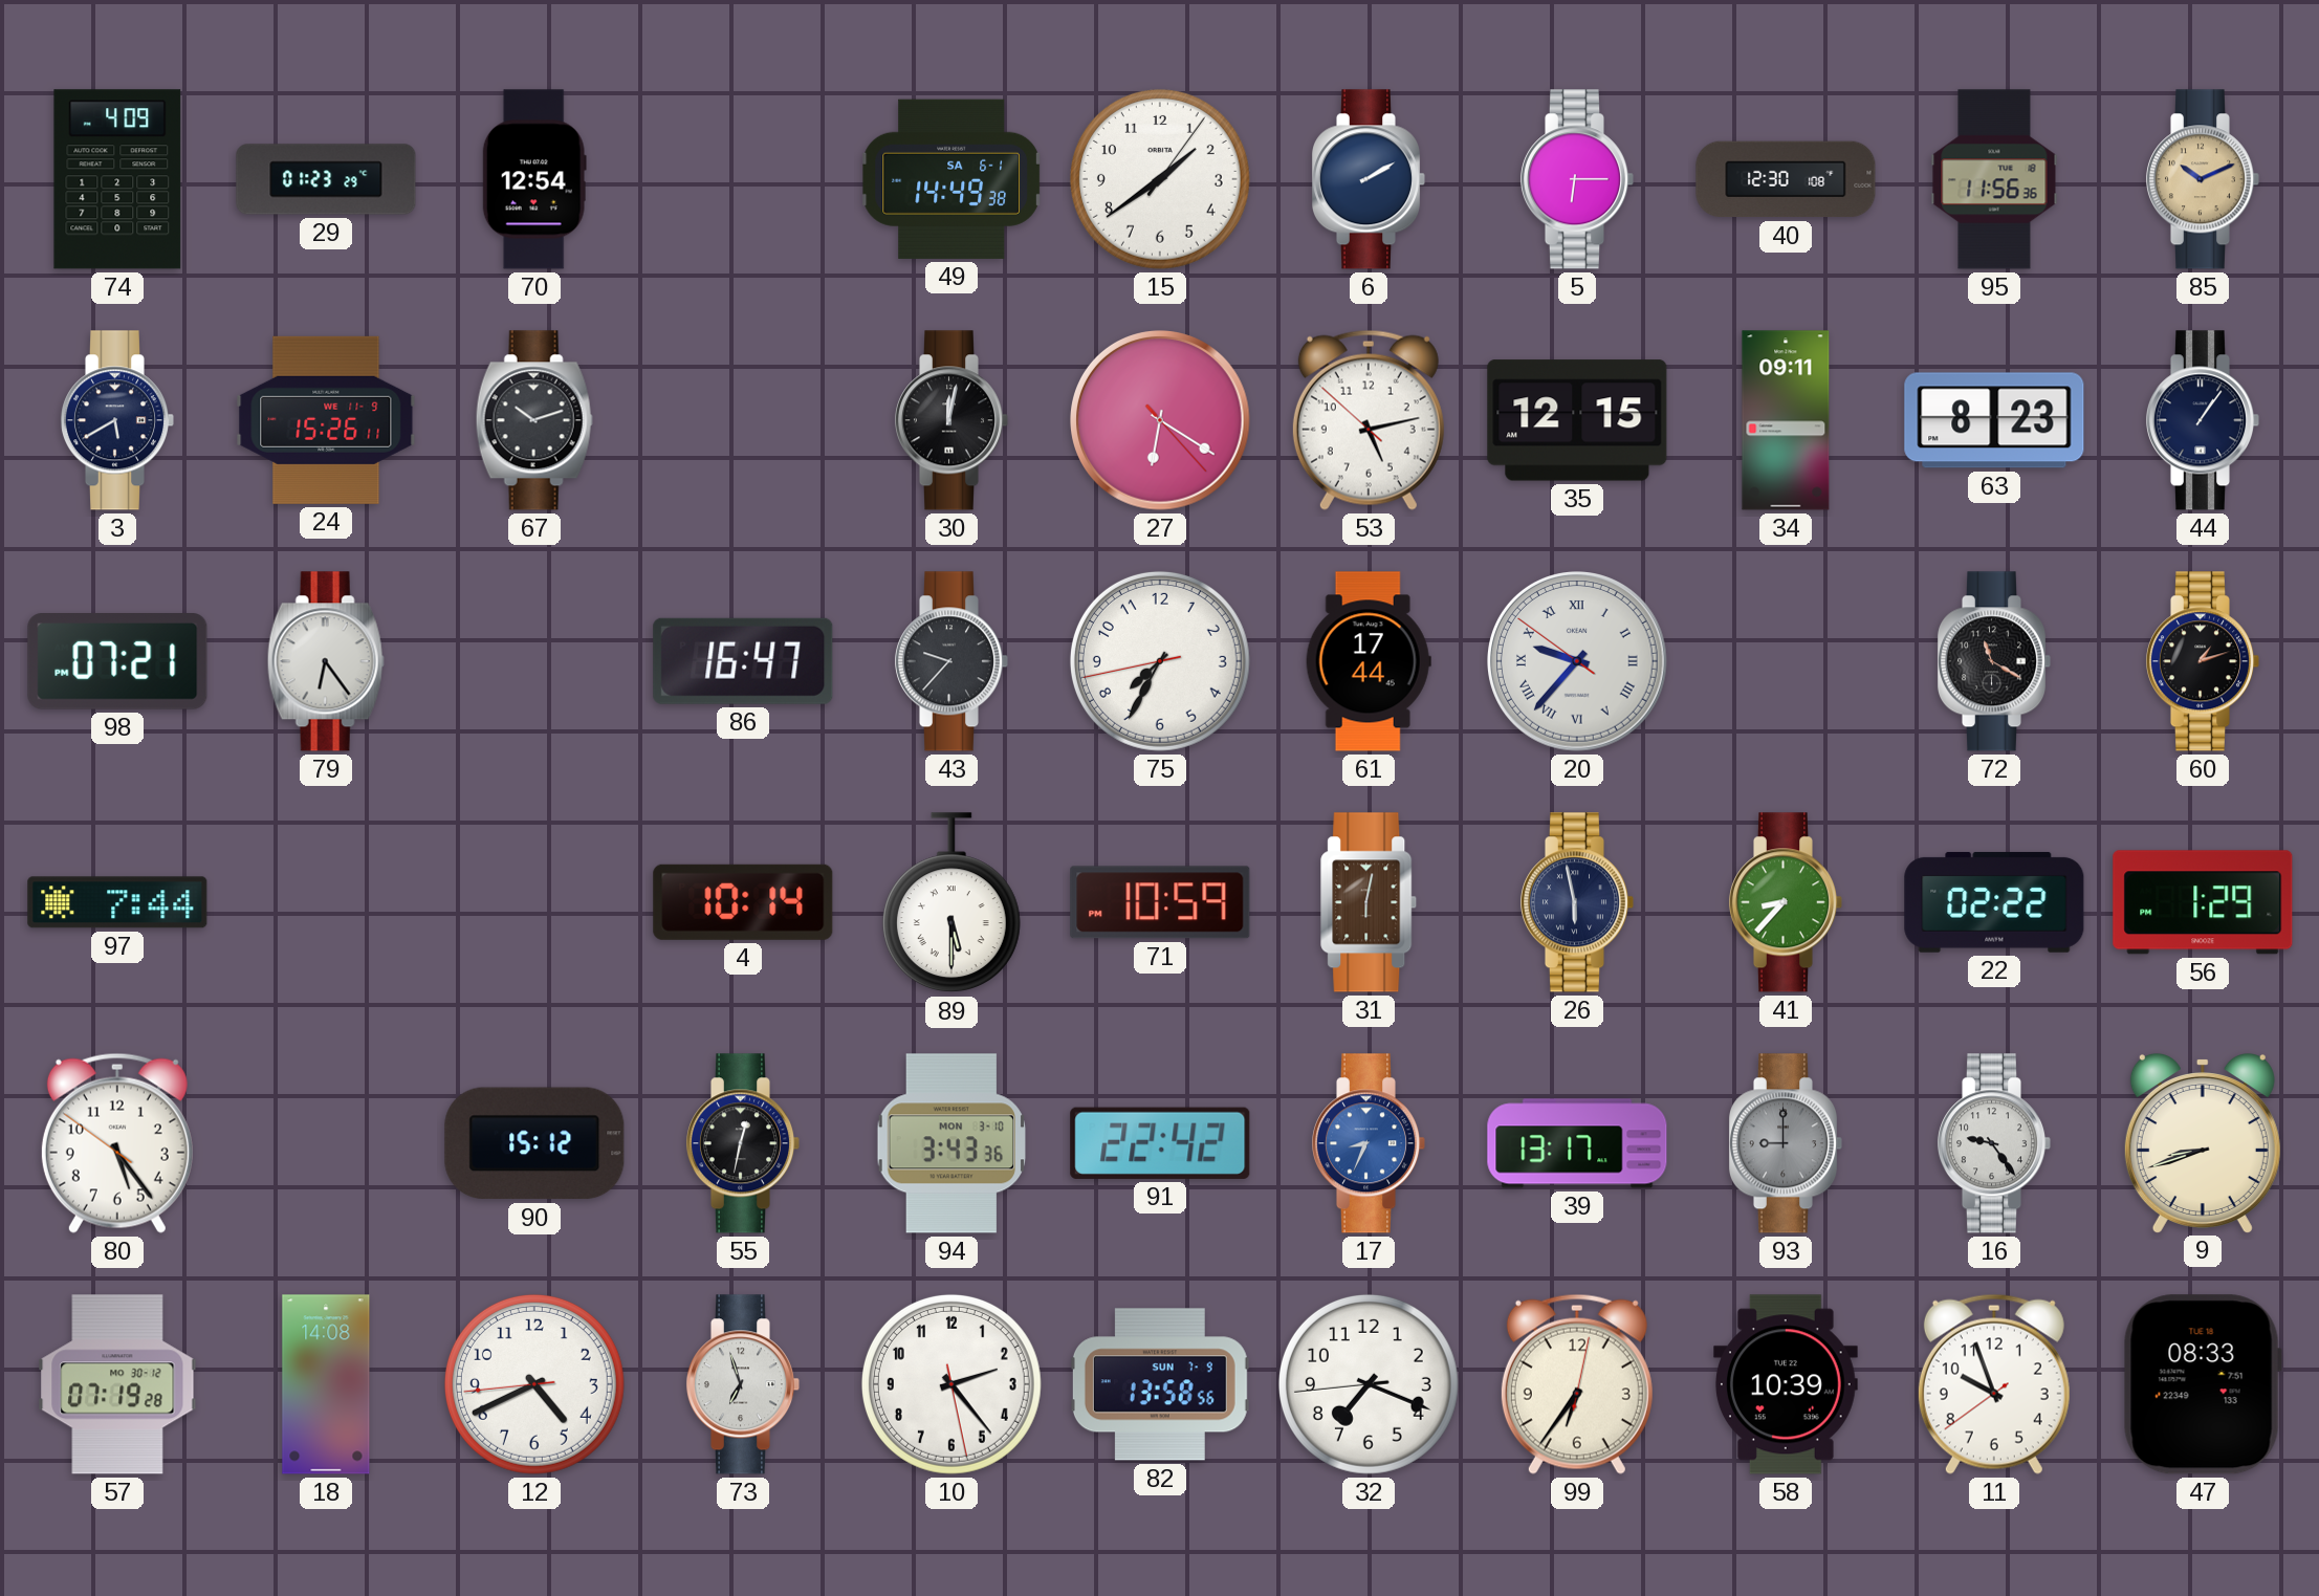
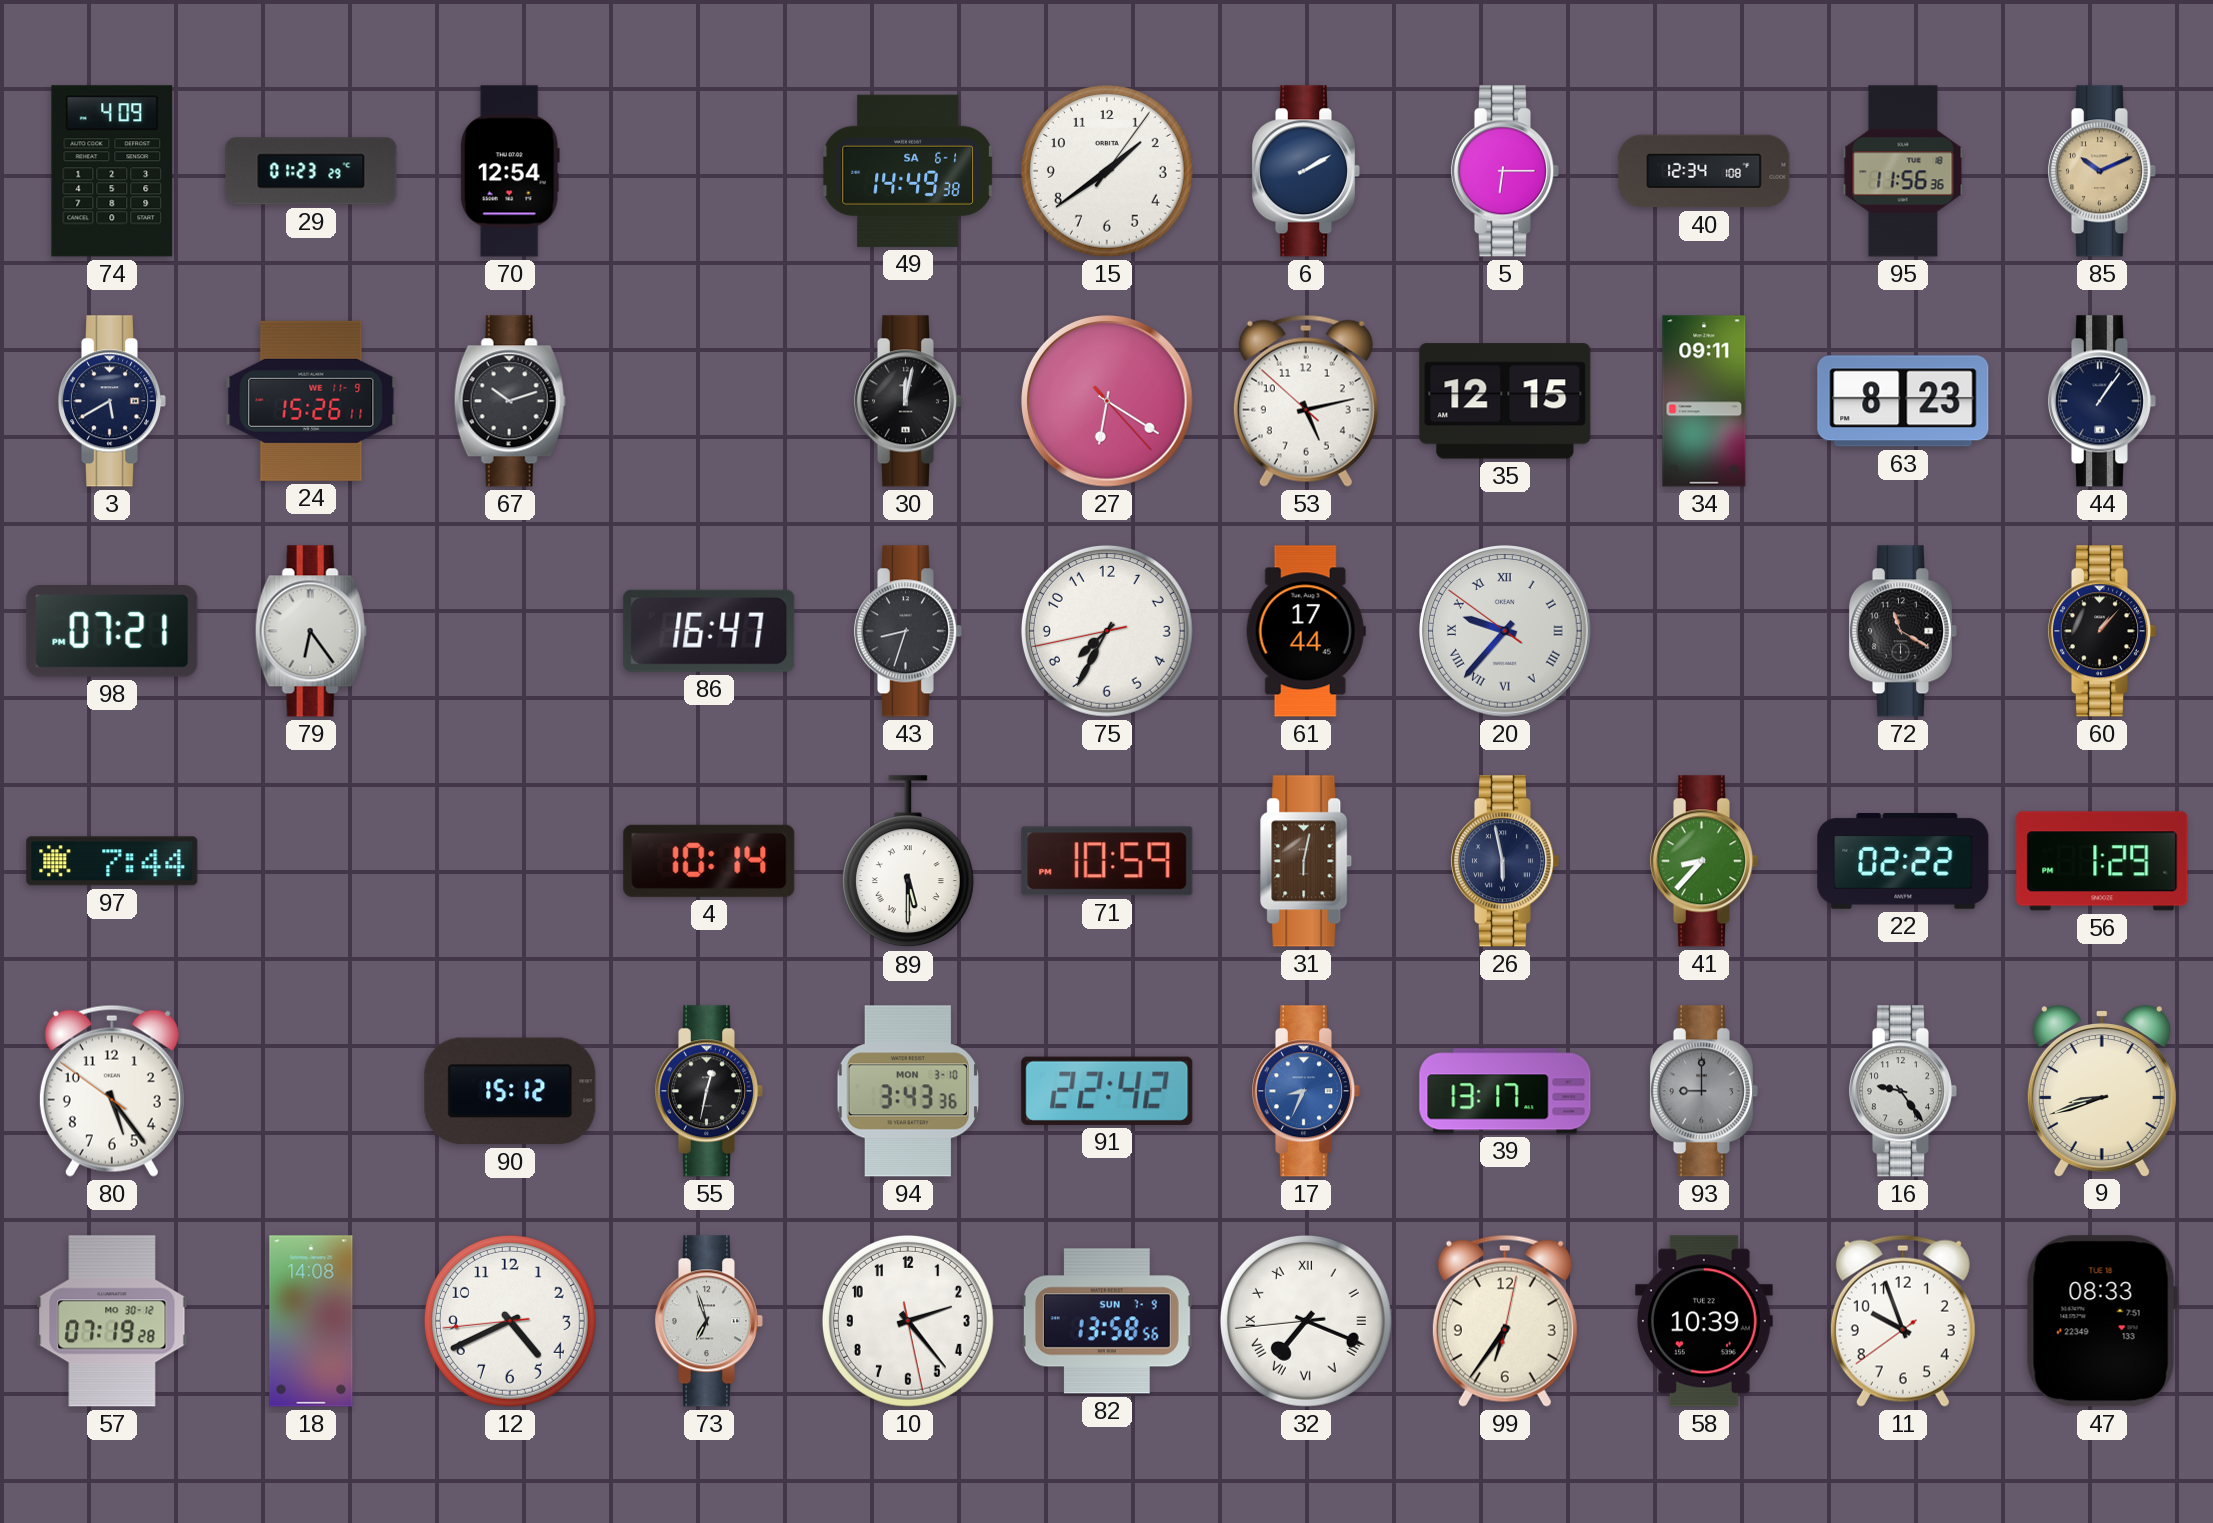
40: 12:30 -> 12:34 (1704, 171)
43: 9:37 -> 8:33 (908, 631)
60: 1:12 -> 1:07 (2102, 631)
32 numerals: Arabic -> Roman (1306, 1321)
